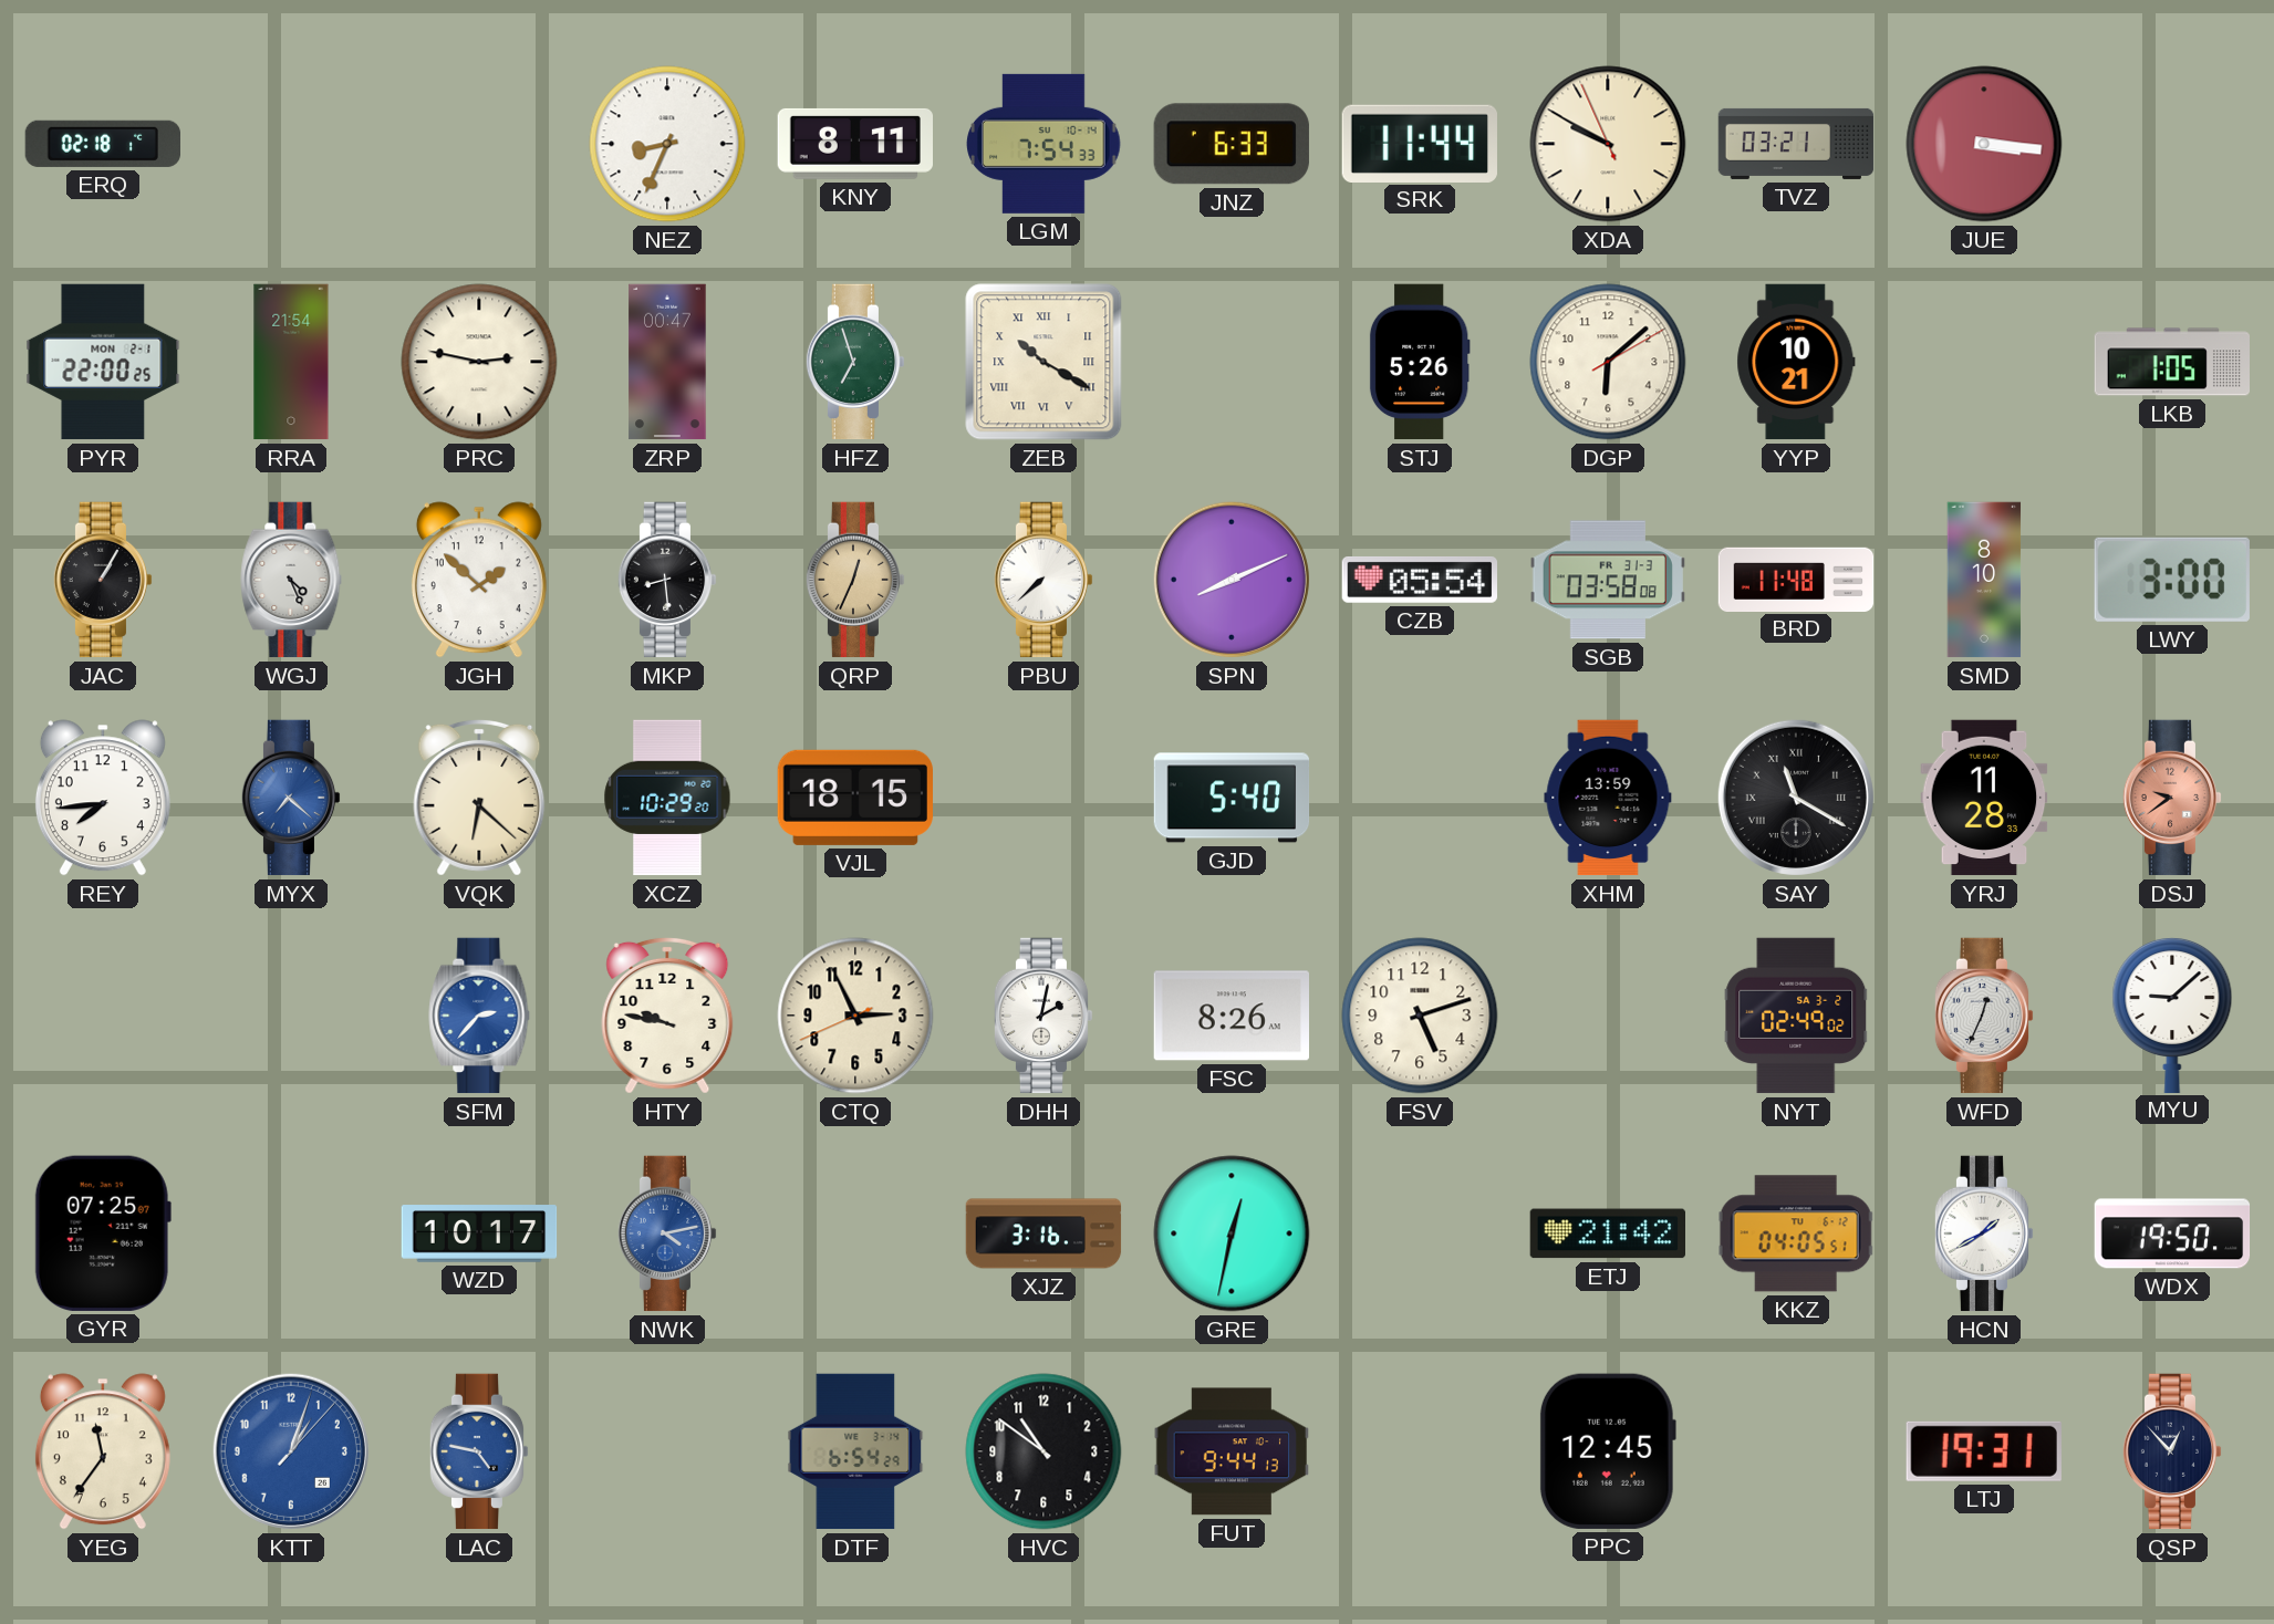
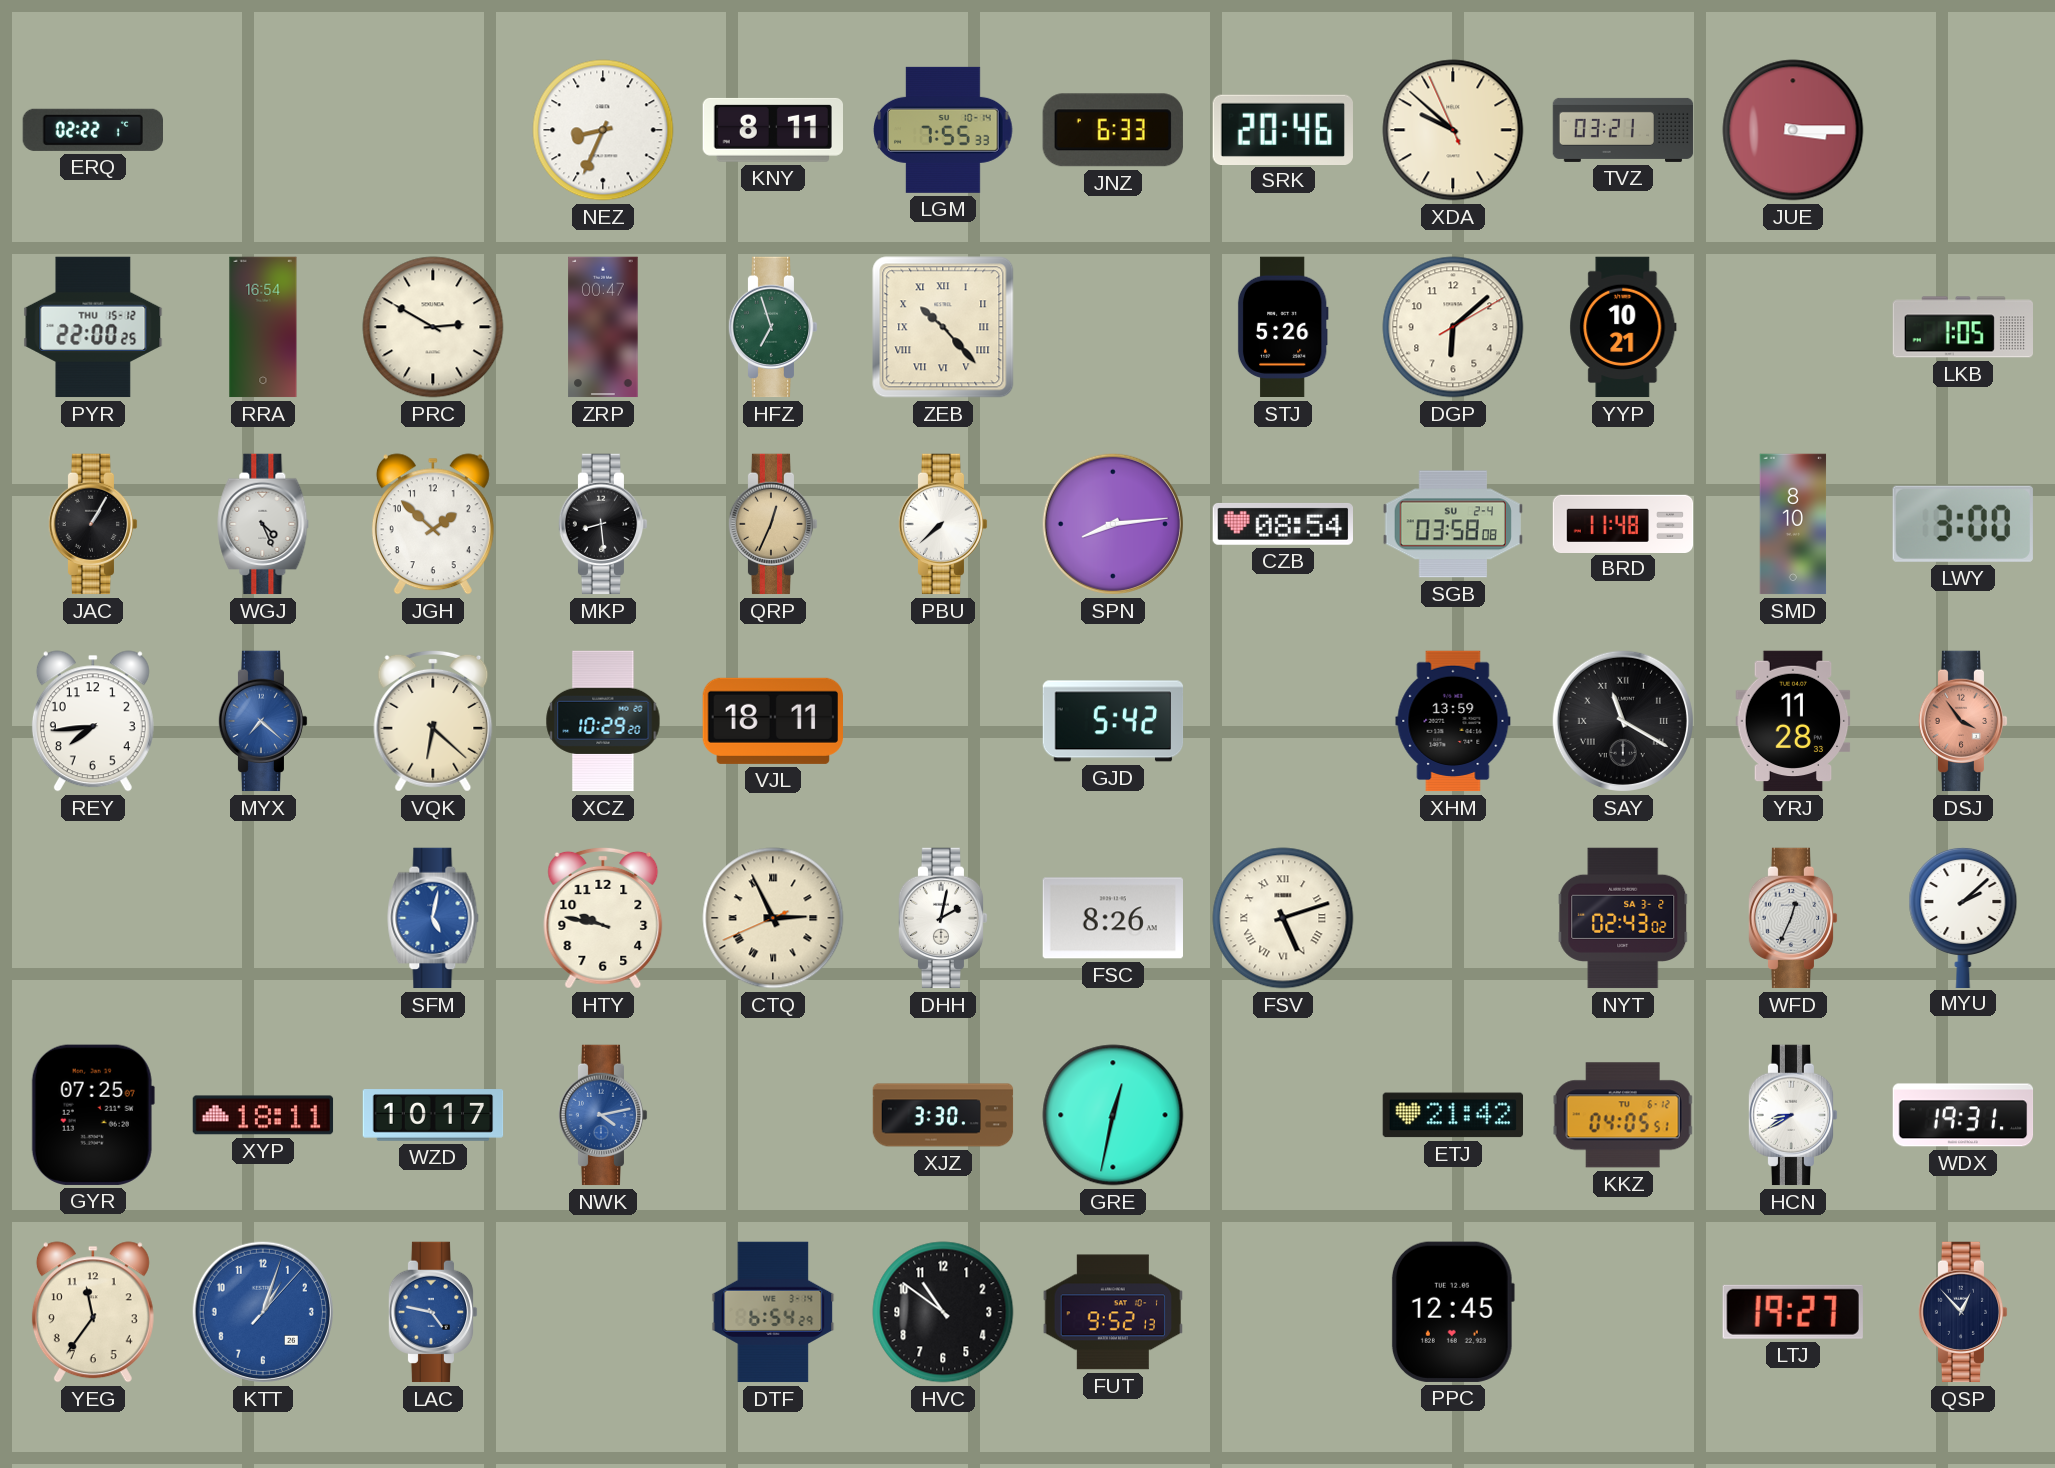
ERQ: 02:18 -> 02:22 (92, 130)
LGM: 7:54 -> 7:55 (944, 130)
SRK: 11:44 -> 20:46 (1283, 129)
XDA: 9:49 -> 9:51 (1453, 130)
JUE: 3:16 -> 3:15 (1793, 130)
PYR date: MON 2-1 -> THU 15-12 (93, 327)
RRA: 21:54 -> 16:54 (263, 327)
PRC: 2:47 -> 2:50 (433, 327)
ZEB: 10:20 -> 10:23 (943, 327)
SPN: 8:11 -> 8:14 (1113, 524)
CZB: 05:54 -> 08:54 (1282, 524)
SGB date: FR 31-3 -> SU 2-4 (1452, 524)
VJL: 18:15 -> 18:11 (772, 721)
GJD: 5:40 -> 5:42 (1113, 721)
DSJ: 9:39 -> 3:54 (1963, 721)
SFM: 2:37 -> 5:02 (433, 918)
CTQ numerals: Arabic -> Roman (773, 918)
FSV numerals: Arabic -> Roman (1283, 918)
NYT: 02:49 -> 02:43 (1623, 918)
MYU: 9:08 -> 2:08 (1963, 917)
XYP: none -> 18:11 (263, 1115)
XJZ: 3:16 -> 3:30 (943, 1115)
HCN: 1:40 -> 8:40 (1793, 1115)
WDX: 19:50 -> 19:31 (1963, 1115)
FUT: 9:44 -> 9:52 (1112, 1312)
LTJ: 19:31 -> 19:27 (1793, 1312)
